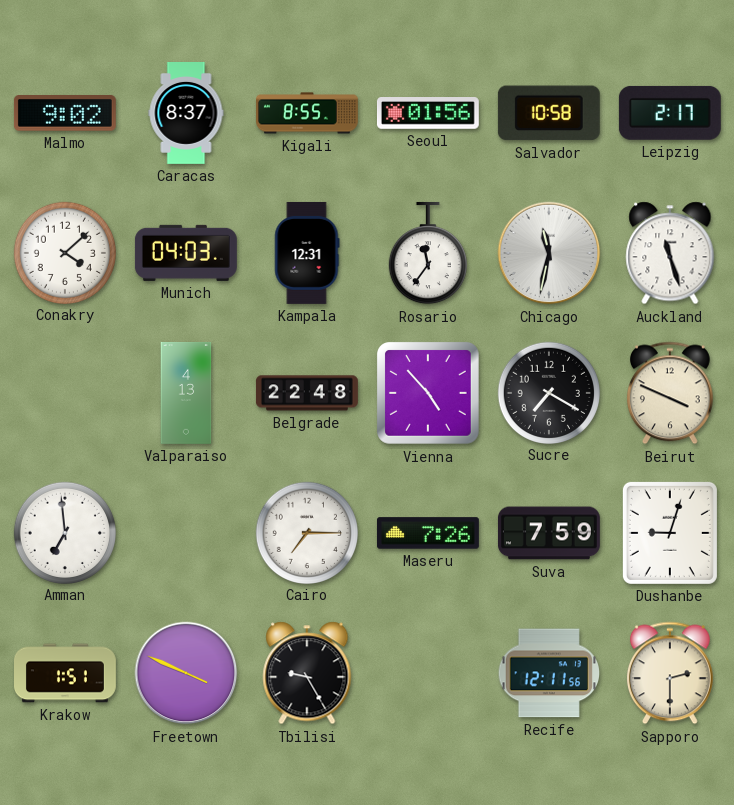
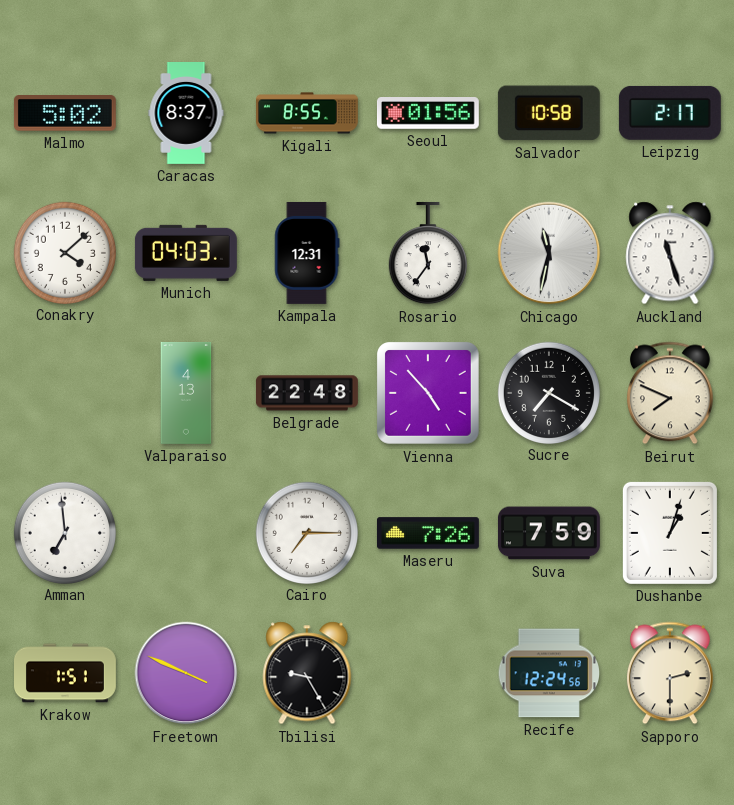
Malmo: 9:02 -> 5:02 (65, 113)
Beirut: 3:49 -> 7:49 (670, 393)
Dushanbe: 9:03 -> 1:03 (670, 533)
Recife: 12:11 -> 12:24 (548, 673)
